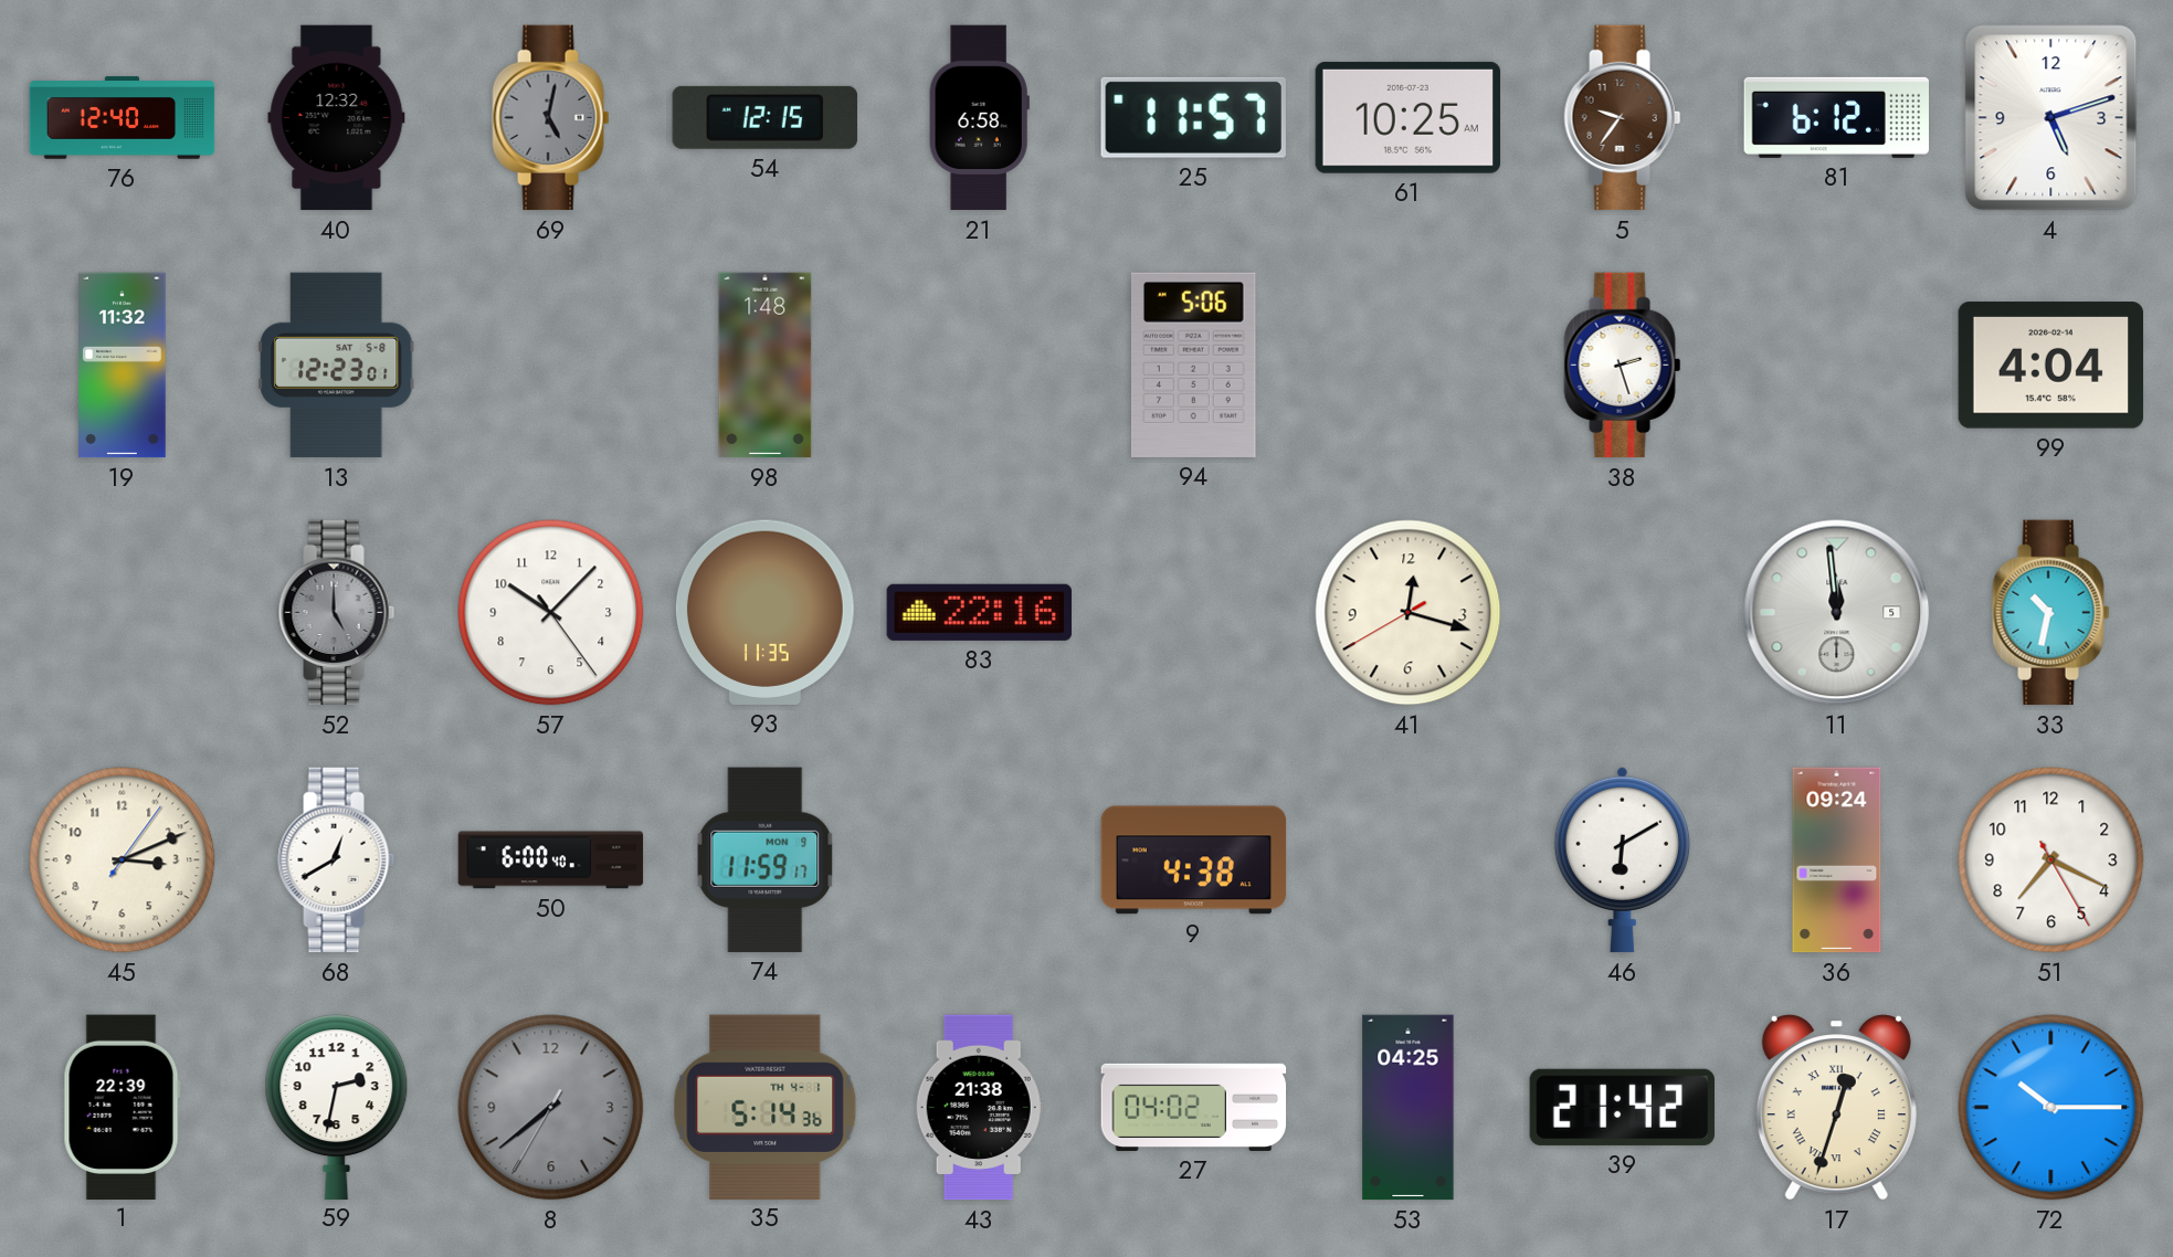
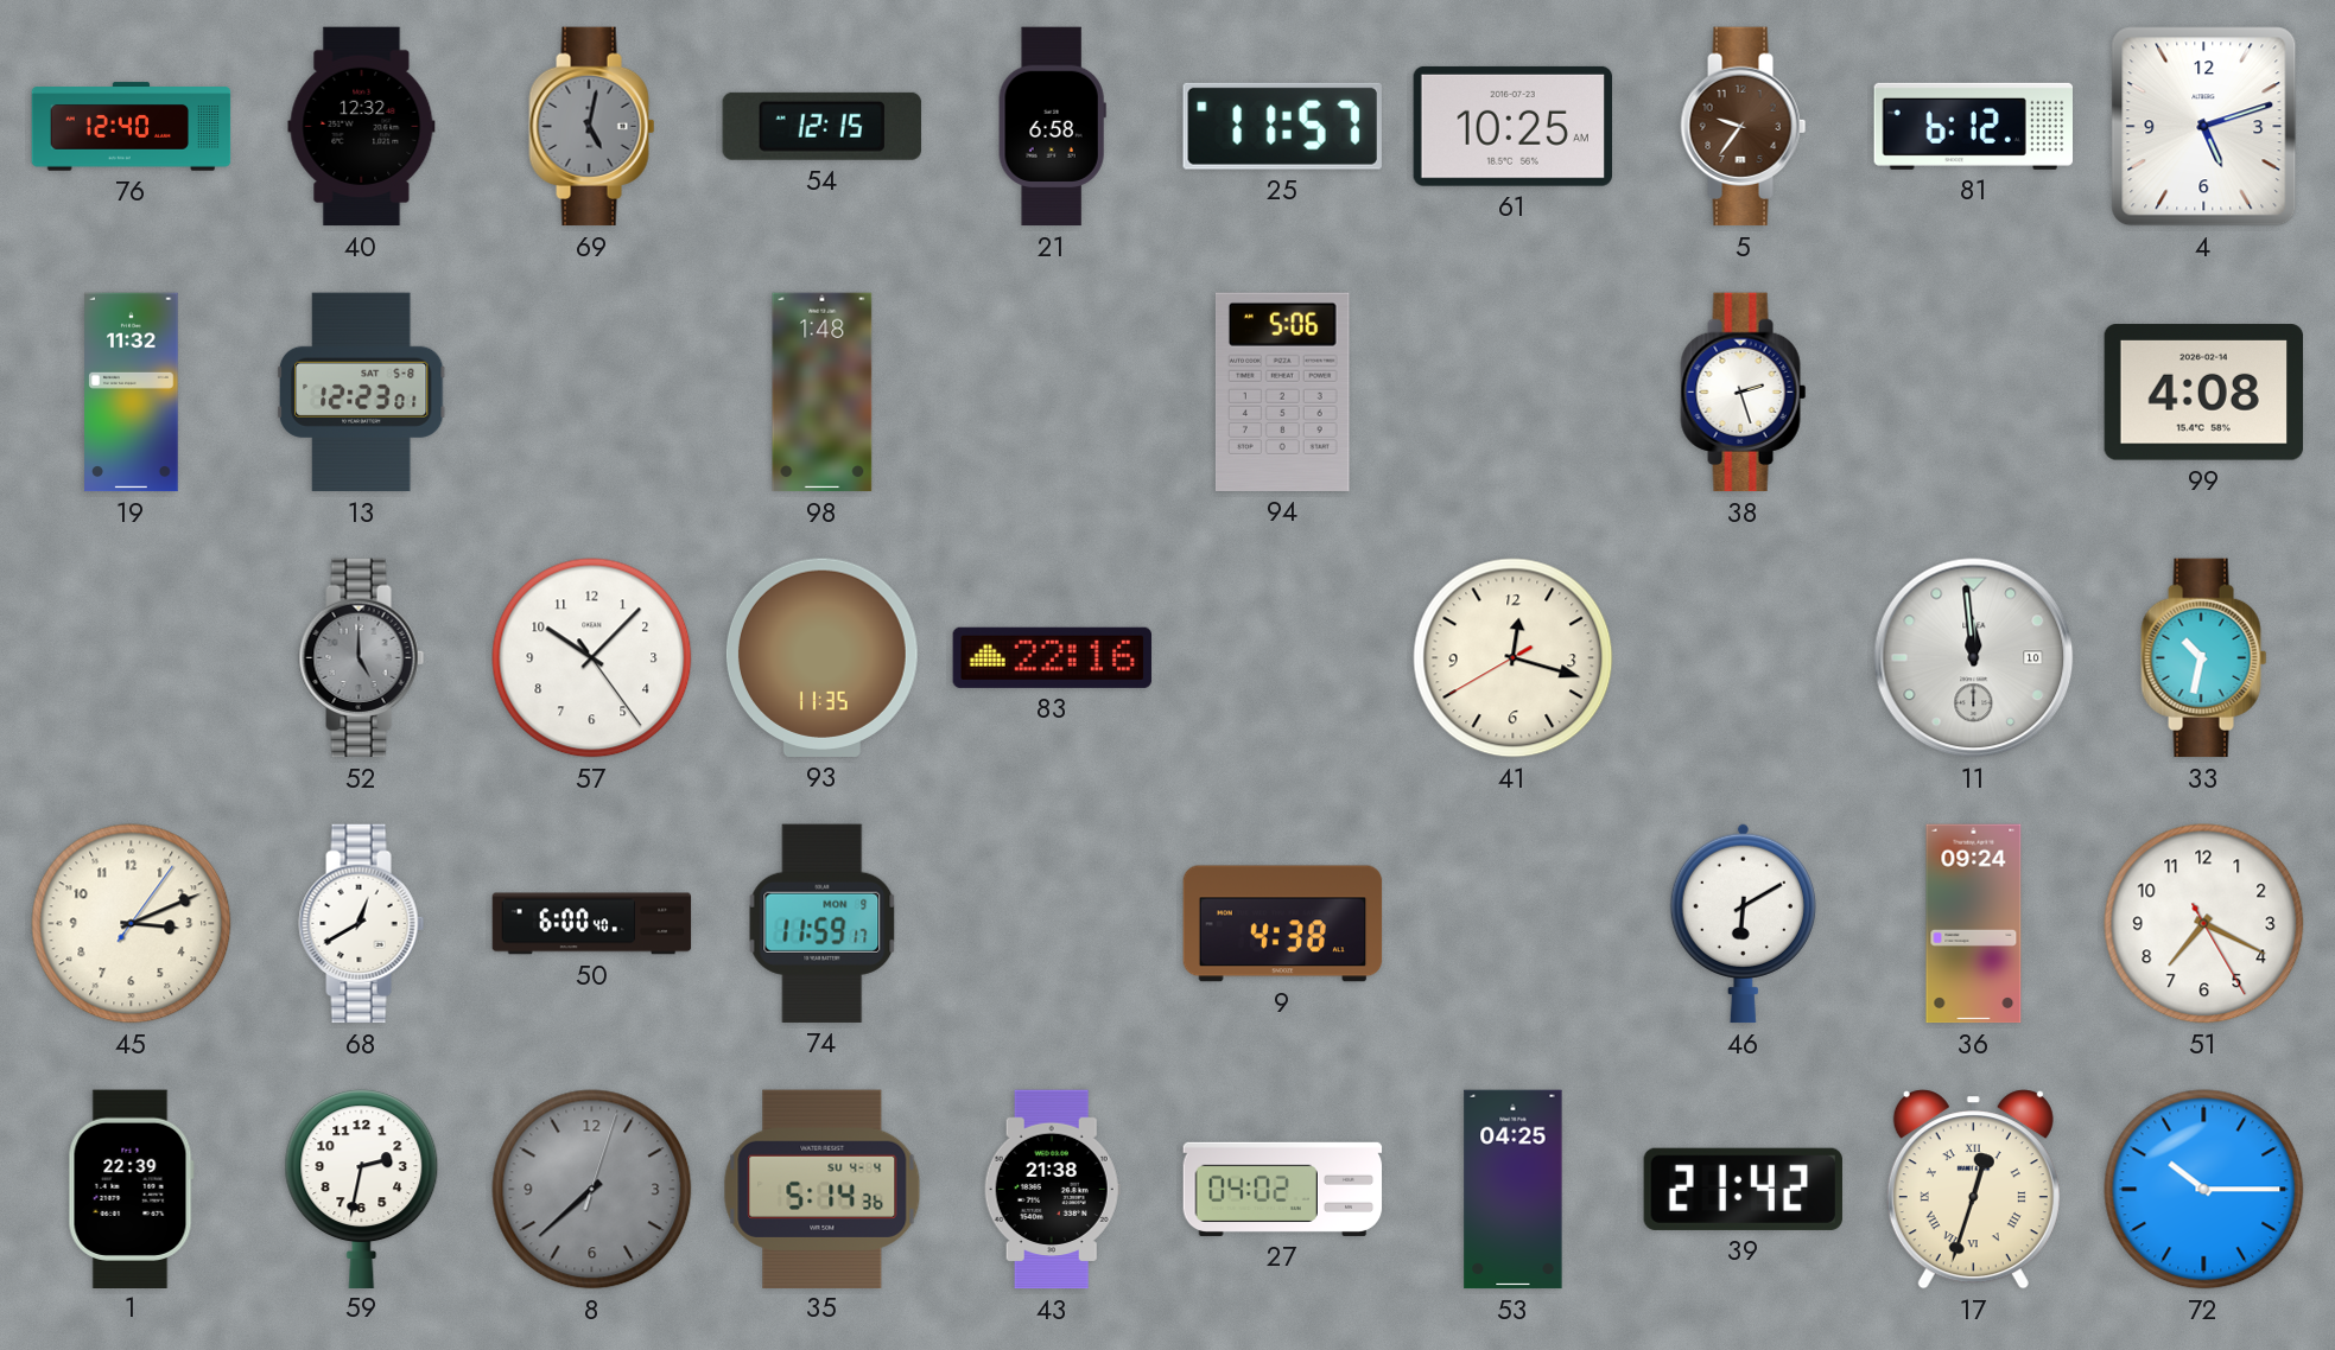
99: 4:04 -> 4:08 (2203, 393)
11 date: 5 -> 10 (1974, 658)
8: 7:38:35 -> 7:38:03 (592, 1190)
35 date: TH 4-1 -> SU 4-4 (823, 1189)
